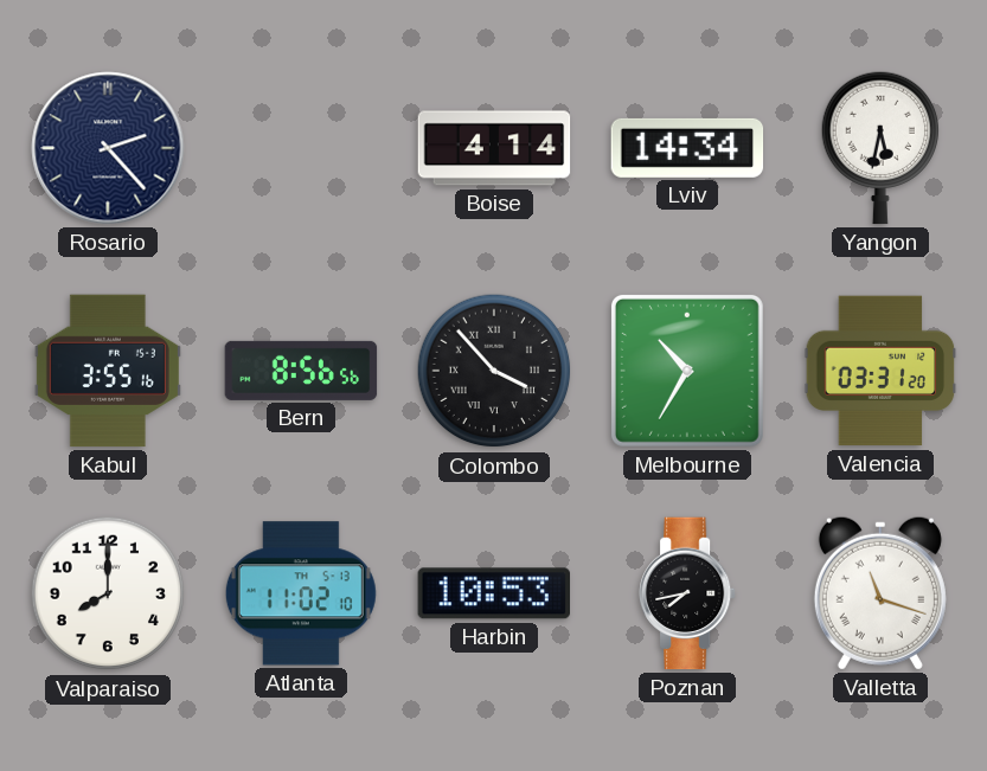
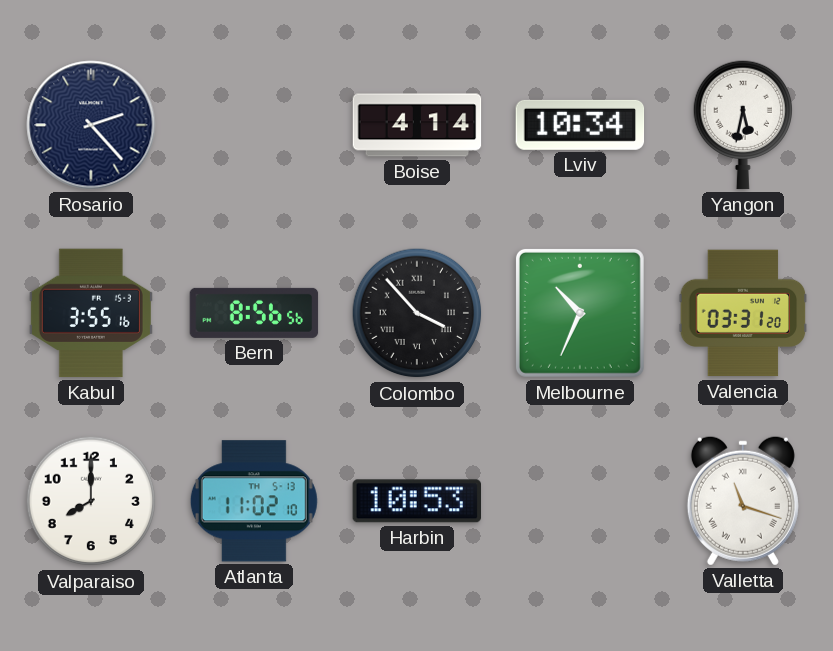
Lviv: 14:34 -> 10:34 (580, 125)
Melbourne: 10:35 -> 10:34 (580, 313)
Poznan: 7:43 -> none (688, 593)
